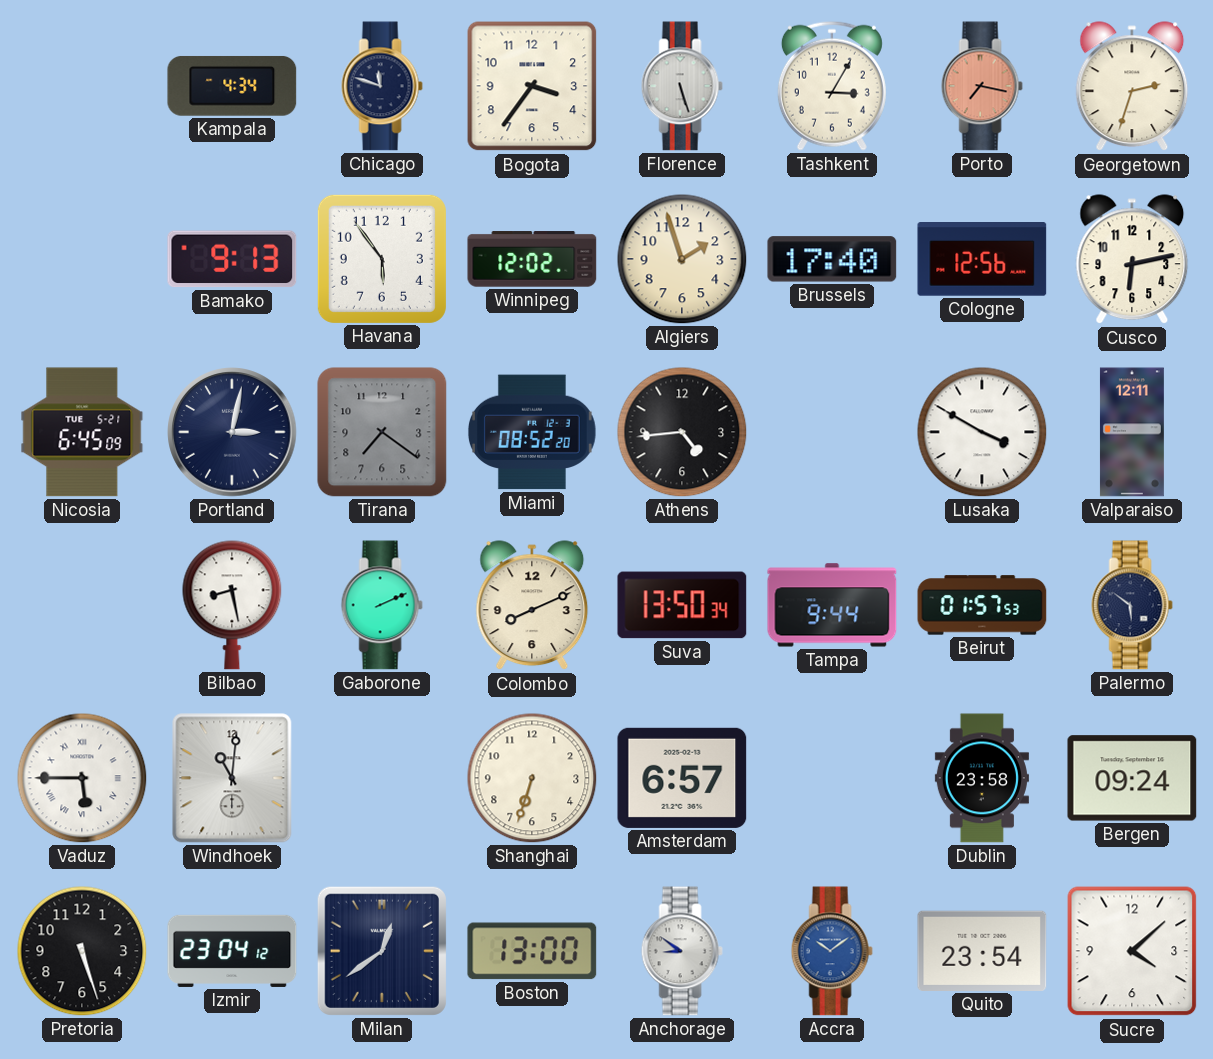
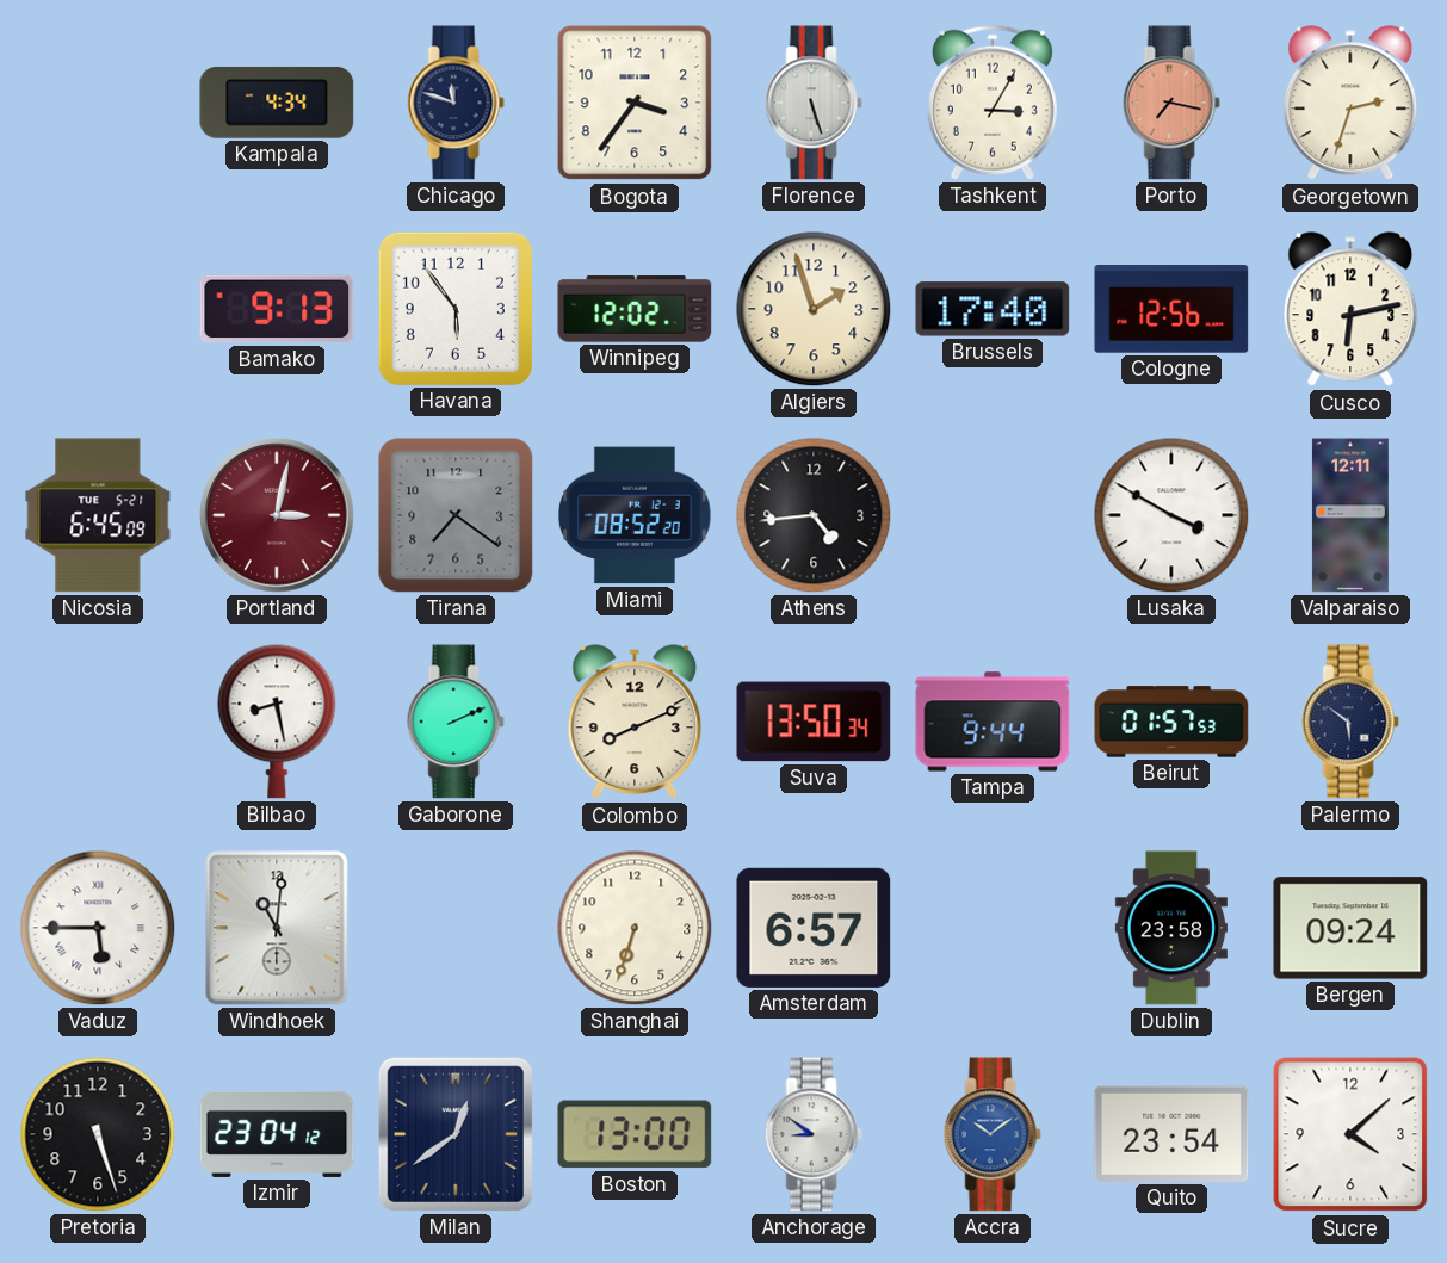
Portland dial: navy -> burgundy (277, 515)
